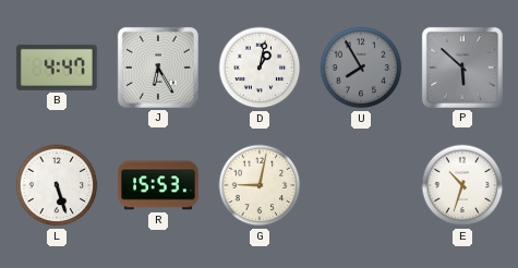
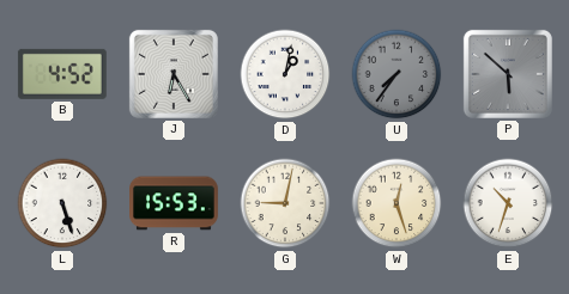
B: 4:47 -> 4:52 (62, 74)
U: 7:55 -> 7:36 (397, 74)
W: none -> 12:27 (397, 203)
